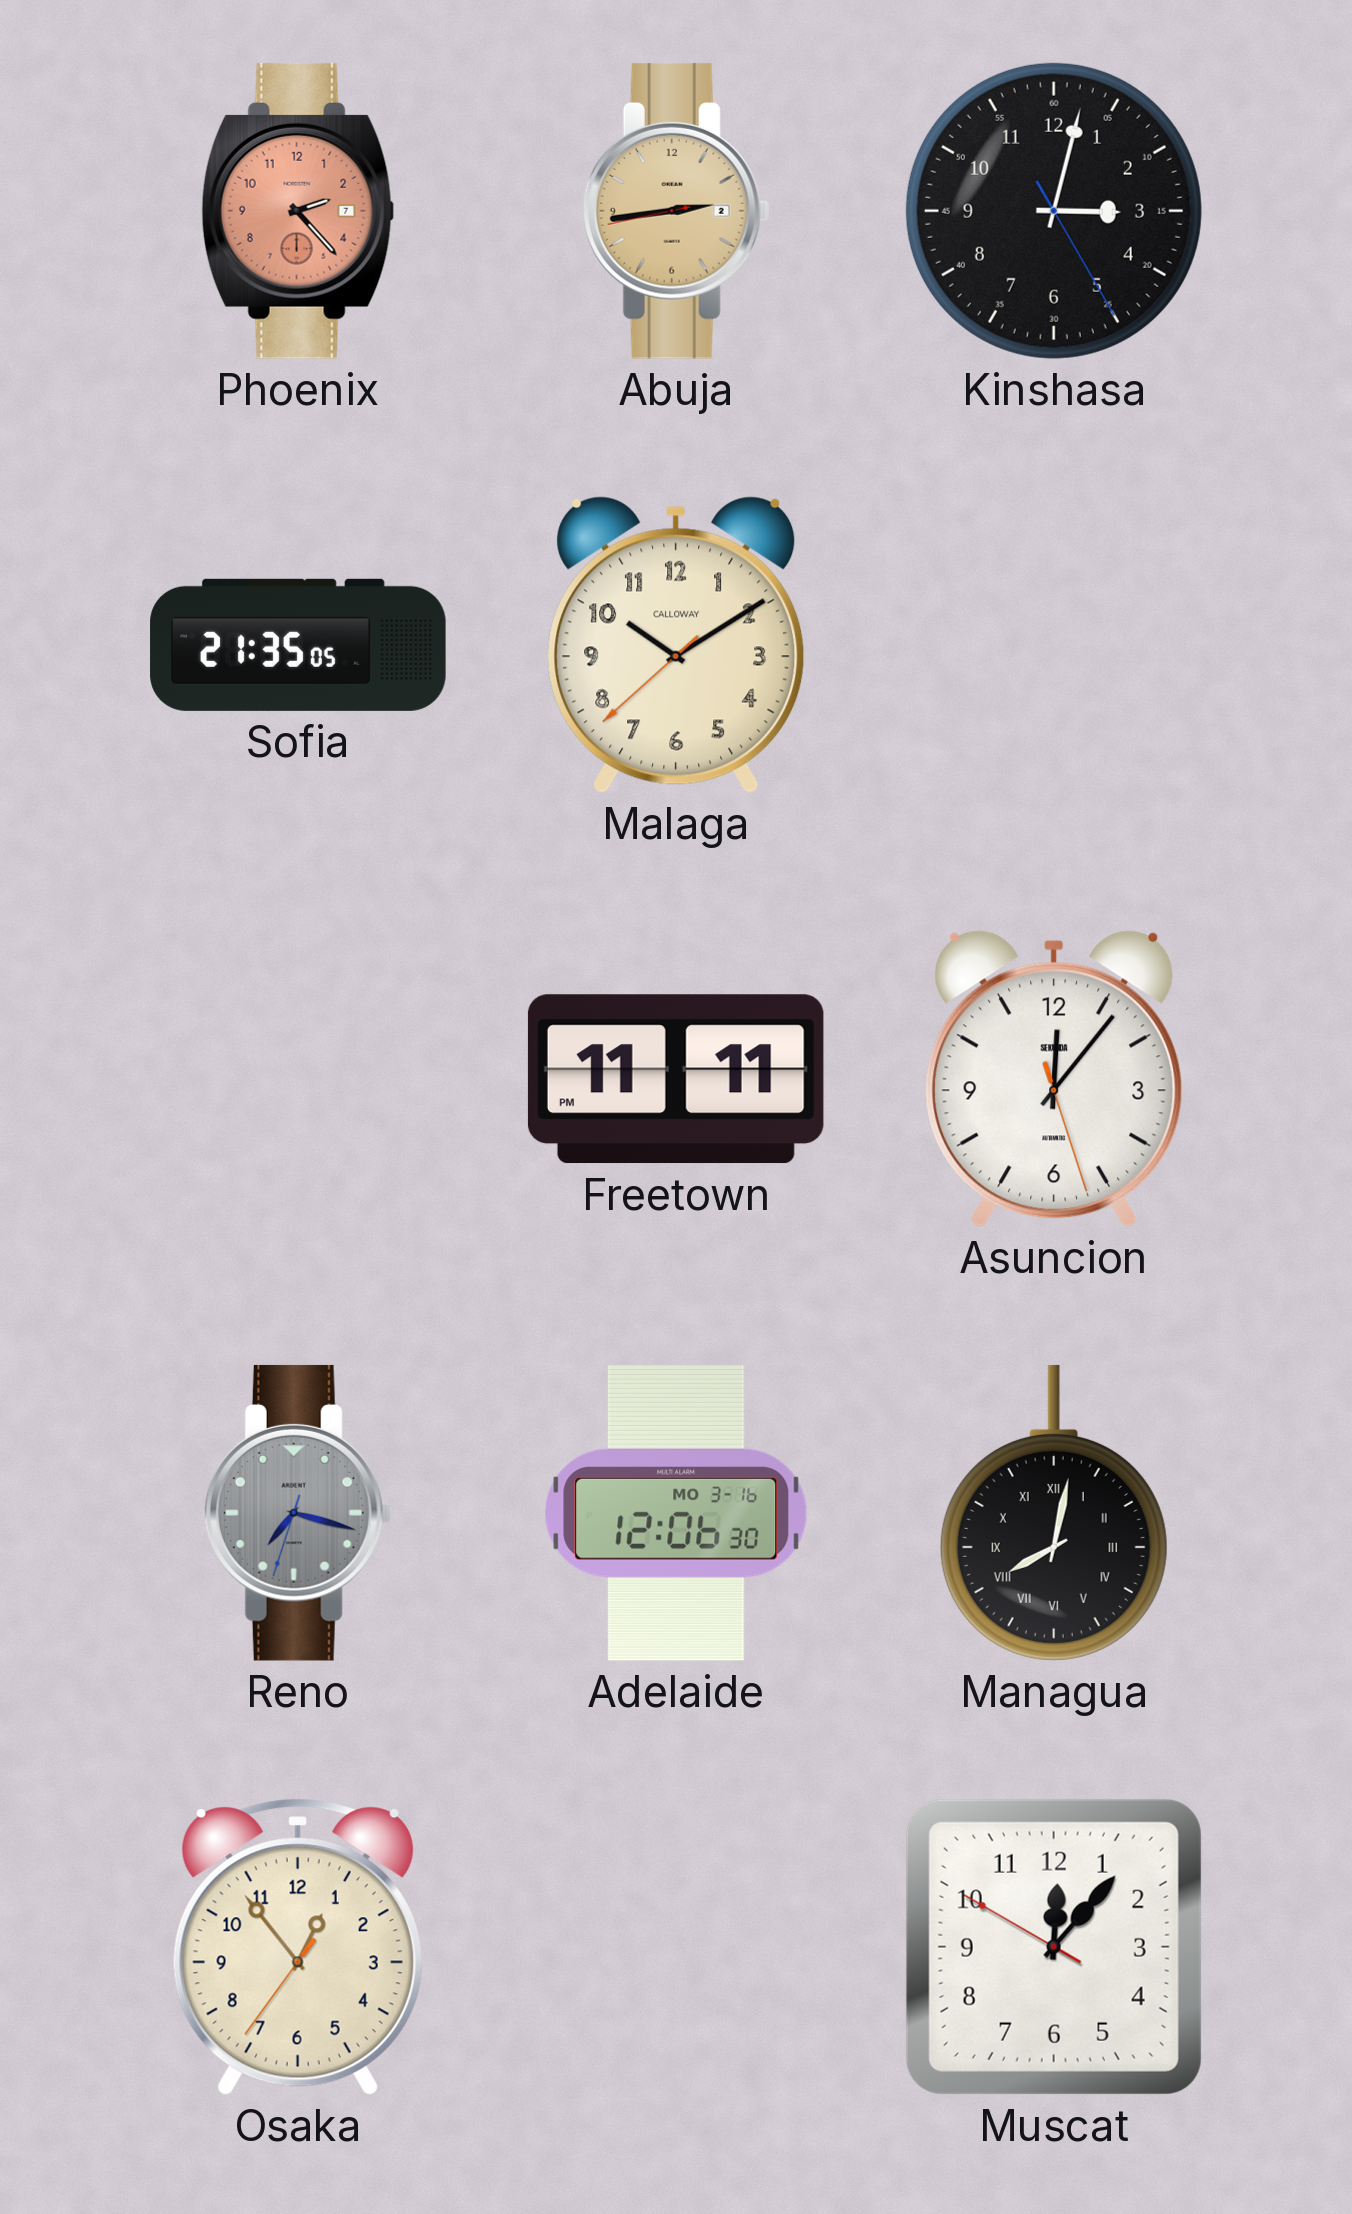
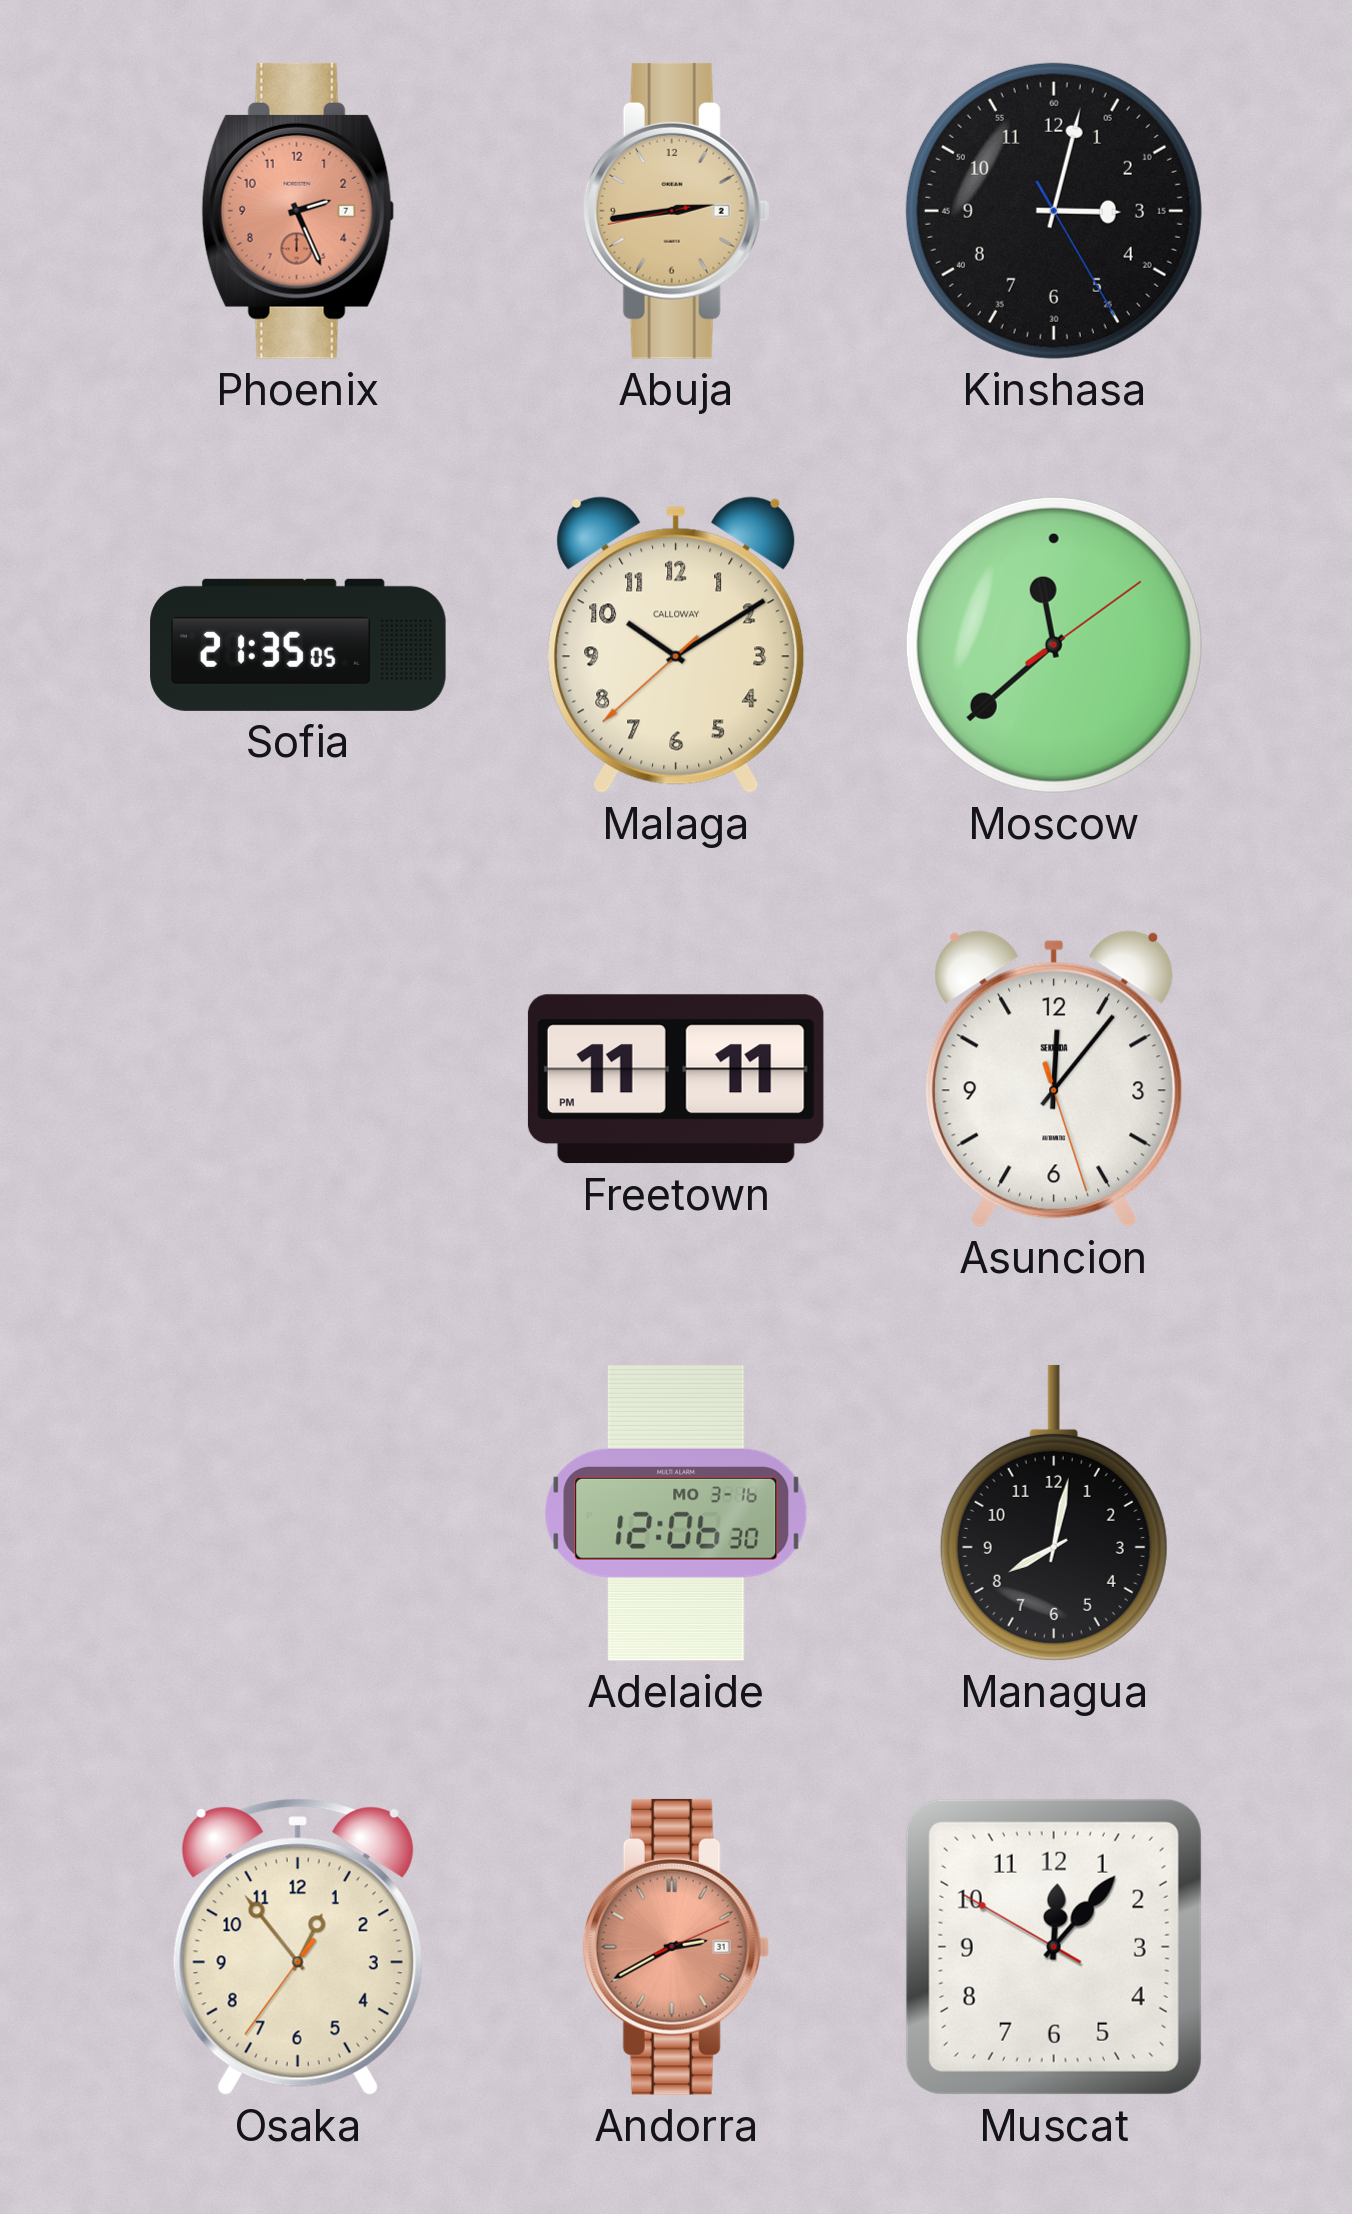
Phoenix: 2:23 -> 2:26 (298, 211)
Moscow: none -> 11:38 (1054, 645)
Reno: 7:17 -> none (298, 1513)
Managua numerals: Roman -> Arabic (1054, 1513)
Andorra: none -> 2:40 (676, 1947)
